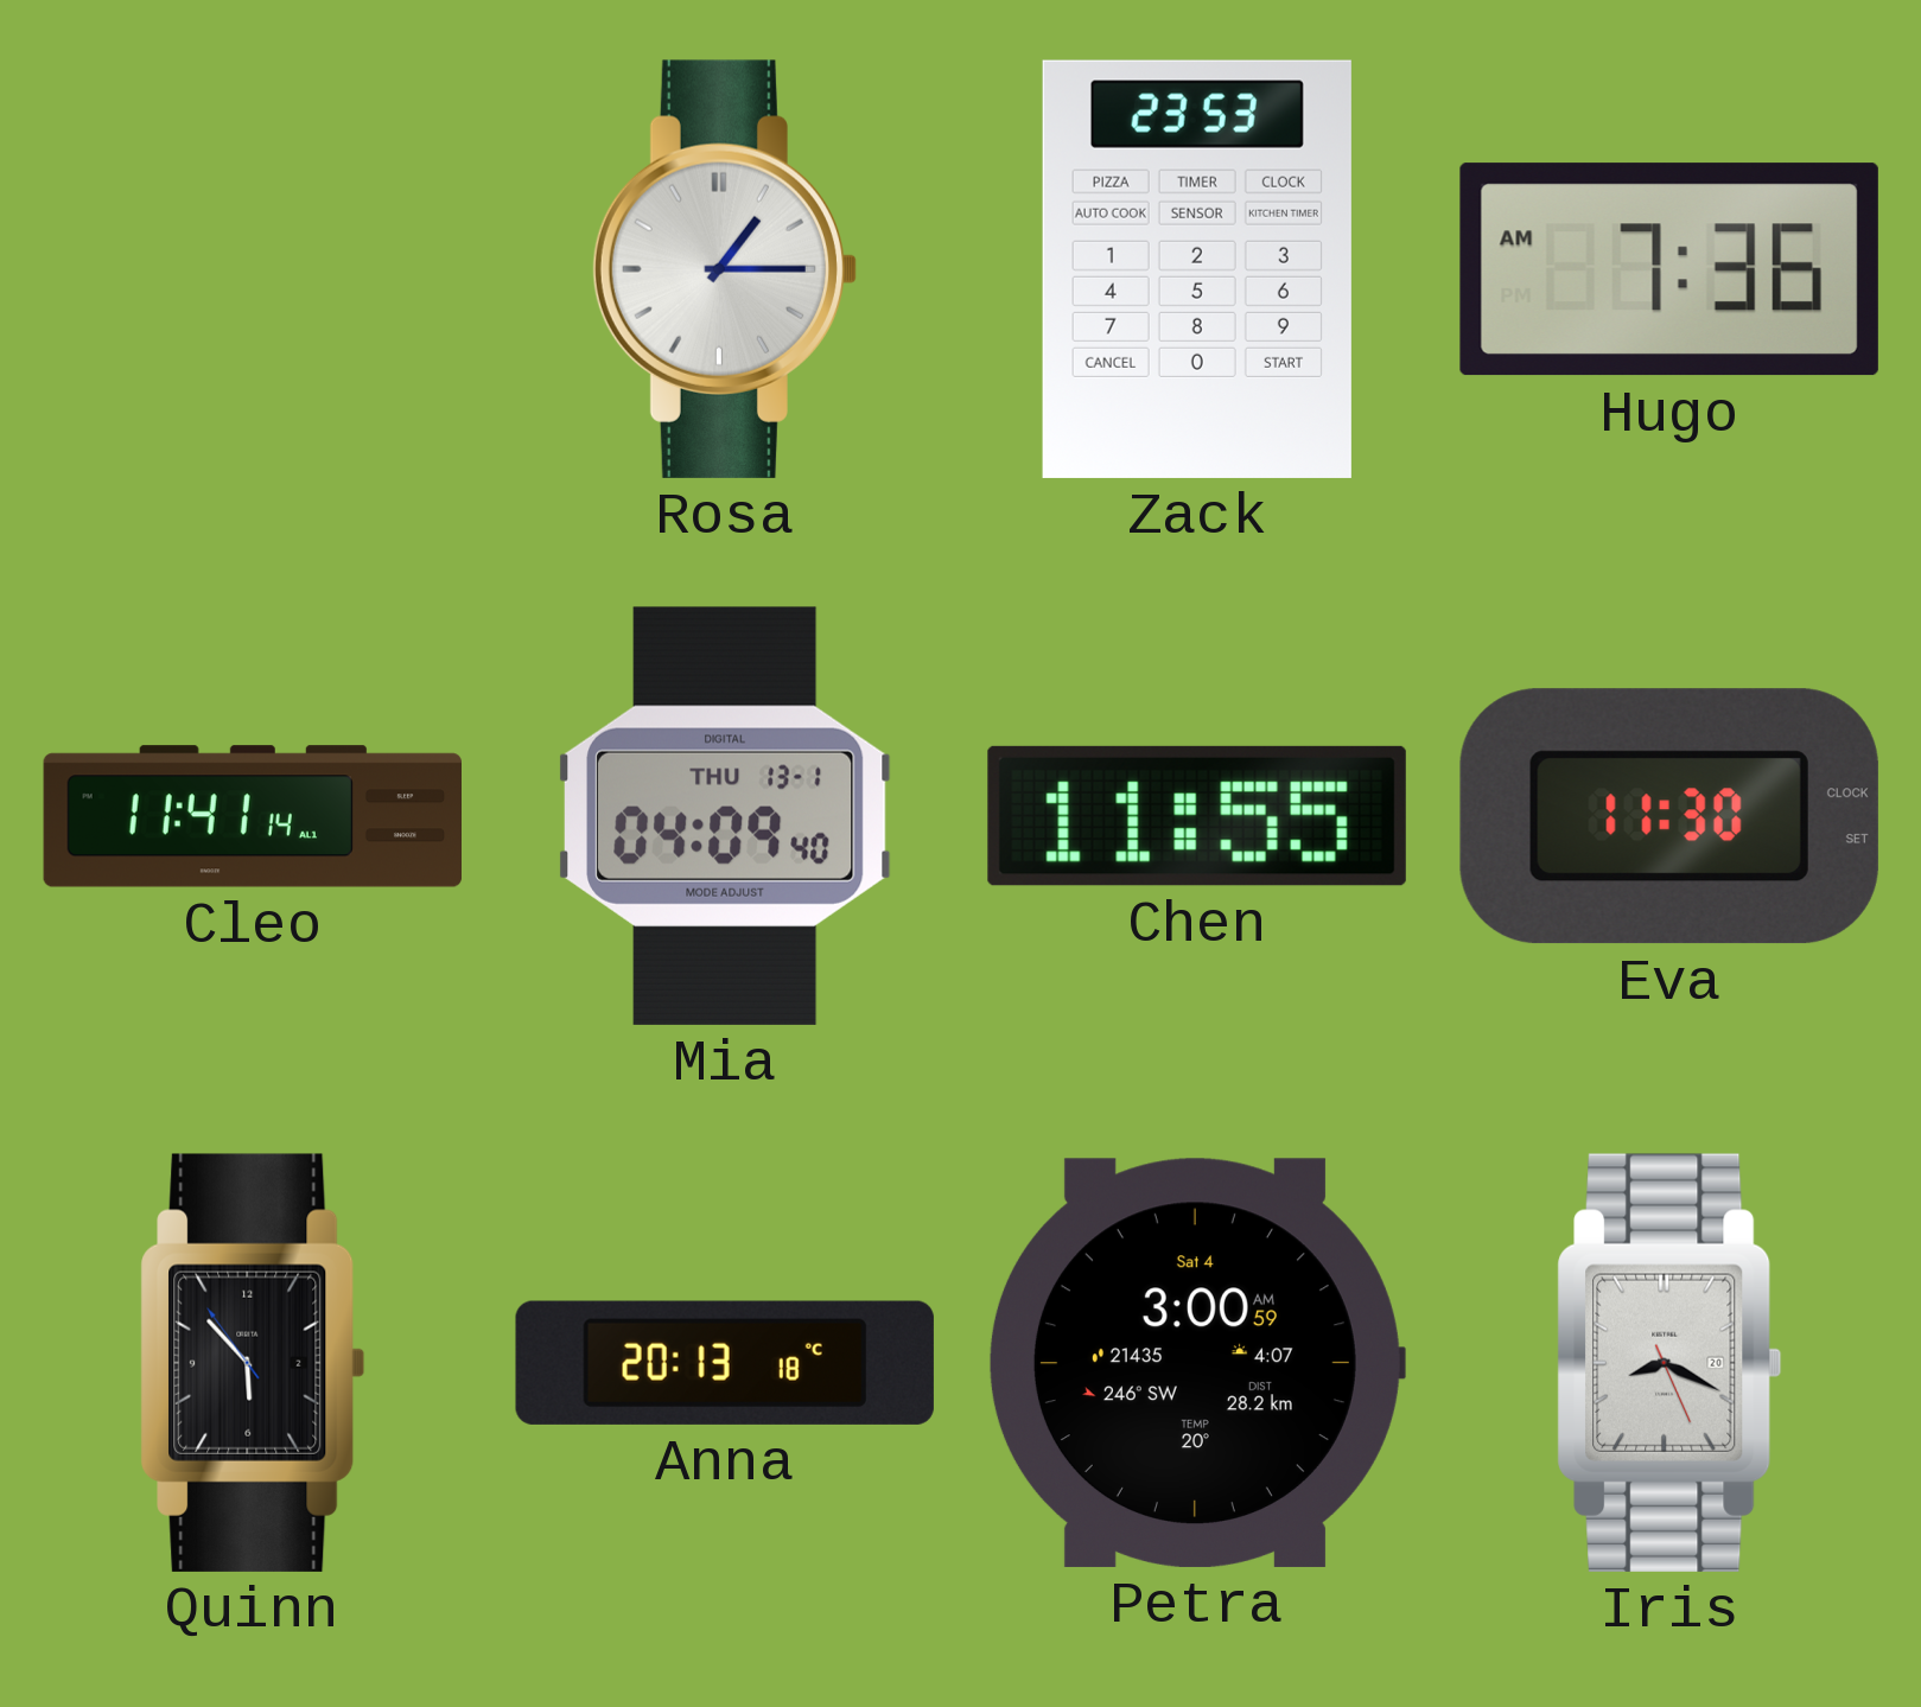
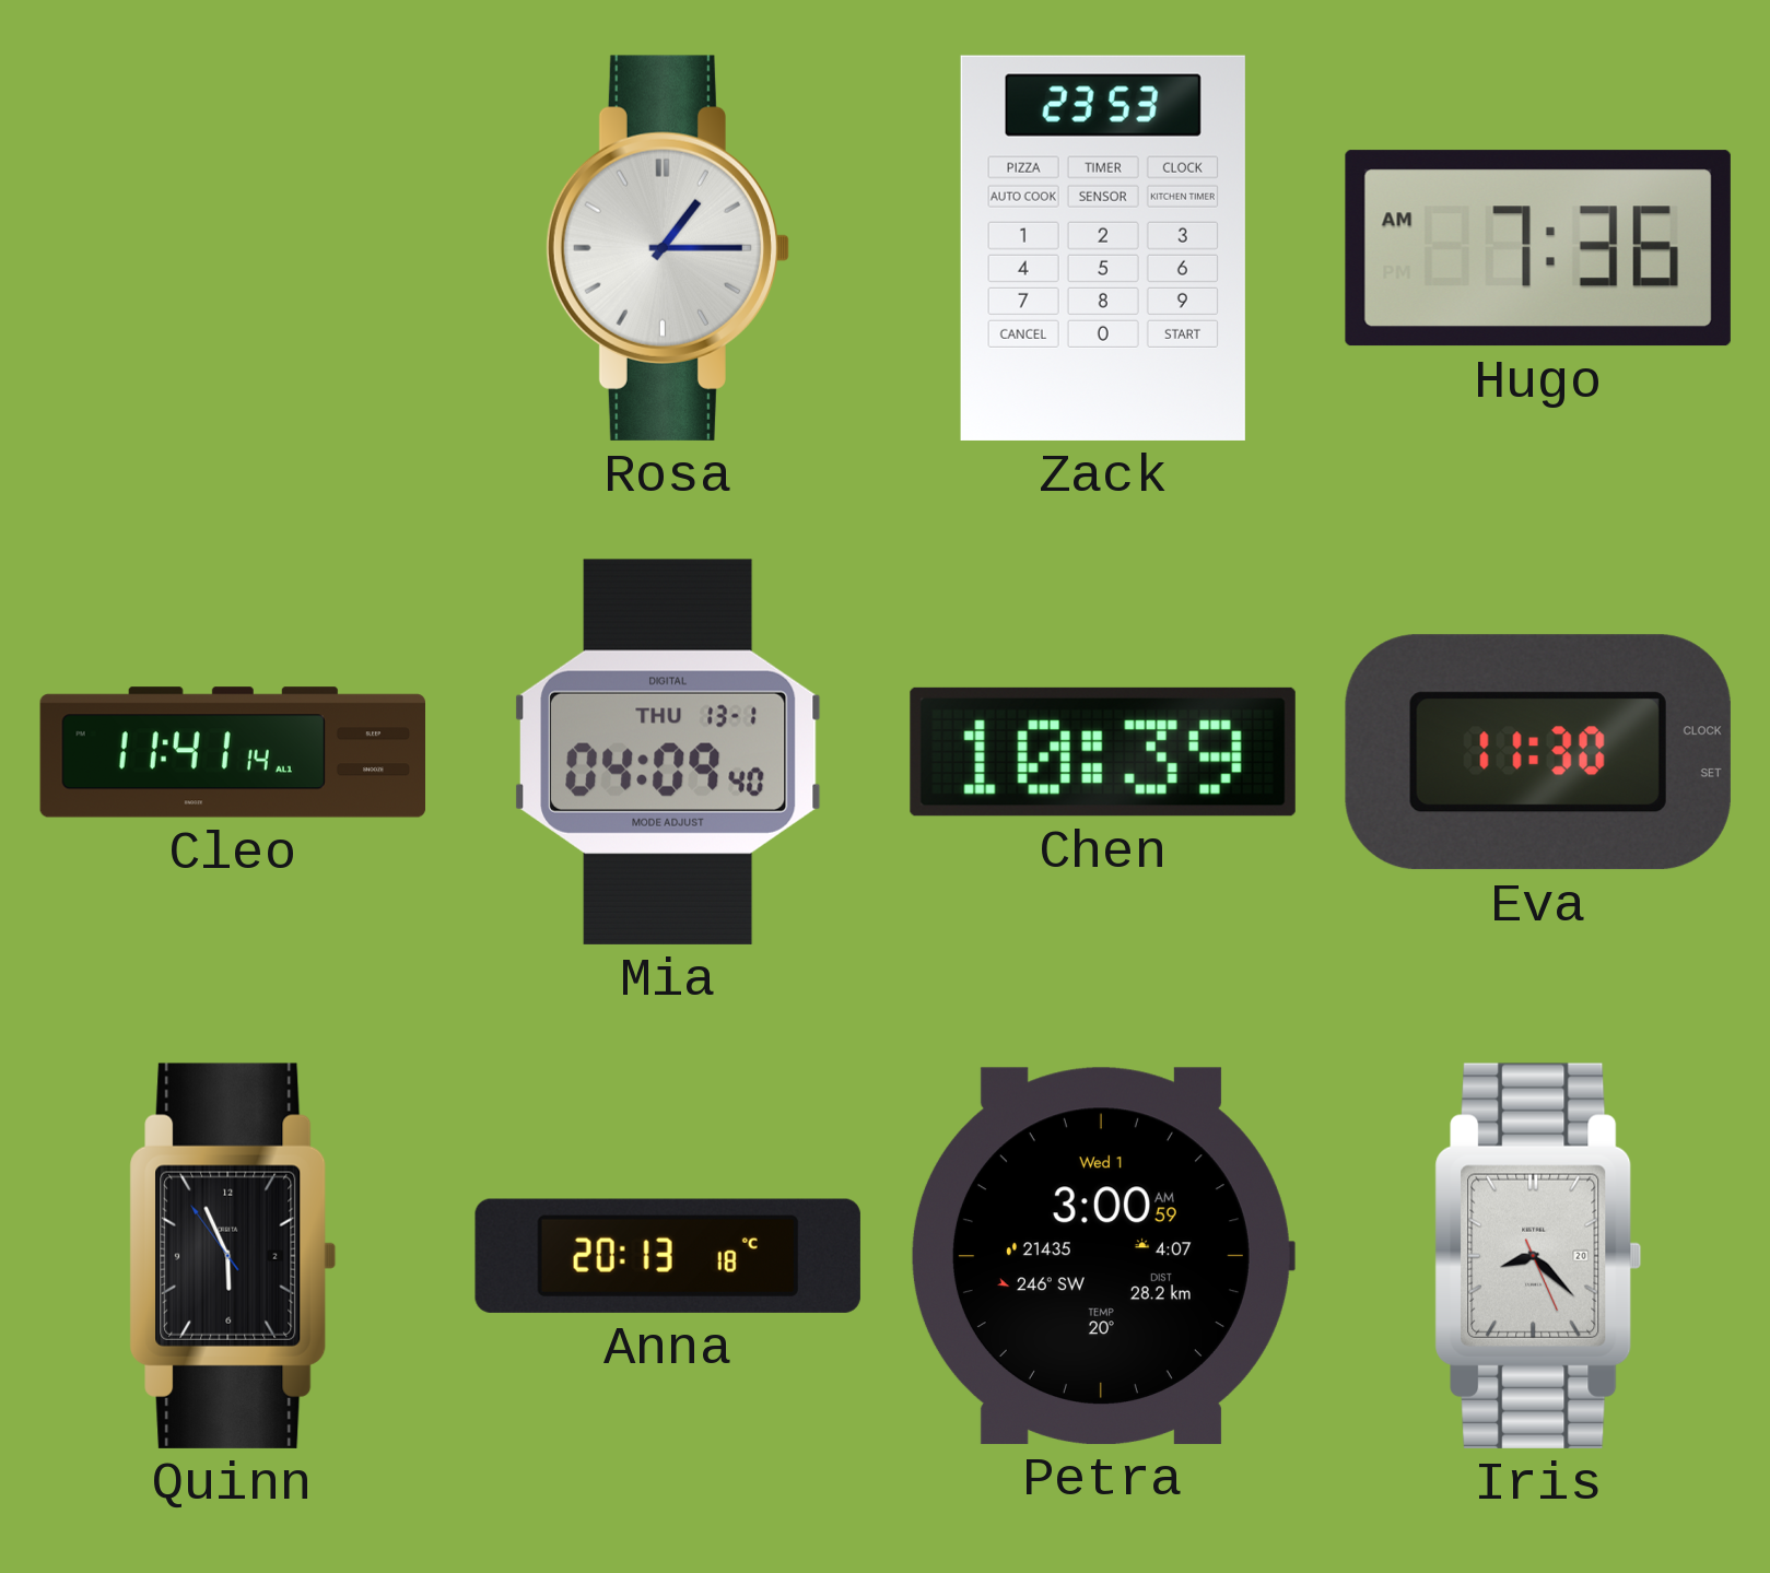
Chen: 11:55 -> 10:39 (1103, 752)
Quinn: 5:52 -> 5:55 (233, 1256)
Petra date: Sat 4 -> Wed 1 (1102, 1256)
Iris: 8:19 -> 8:22 (1538, 1256)
